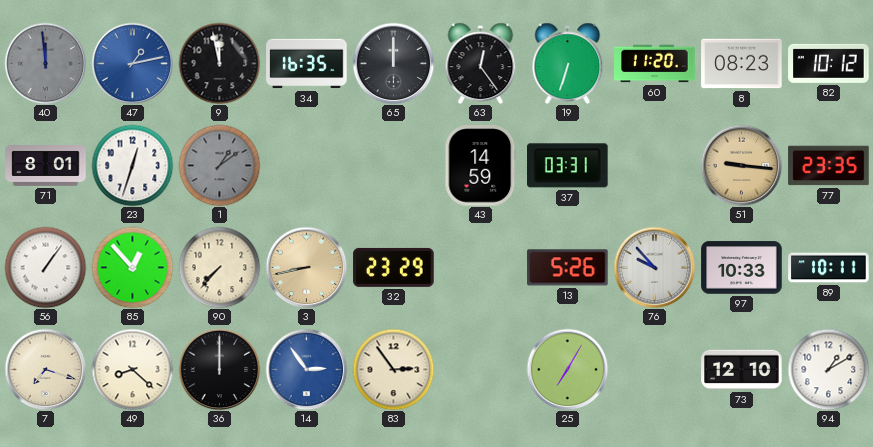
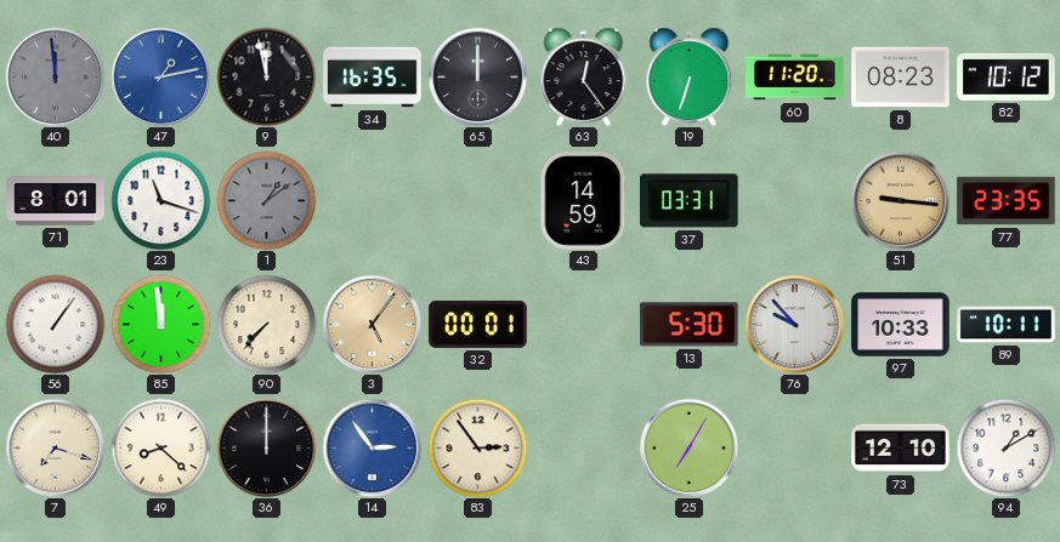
23: 12:33 -> 11:18 (160, 200)
85: 12:53 -> 11:59 (160, 324)
3: 8:43 -> 5:06 (372, 324)
32: 23:29 -> 00:01 (478, 324)
13: 5:26 -> 5:30 (690, 325)
